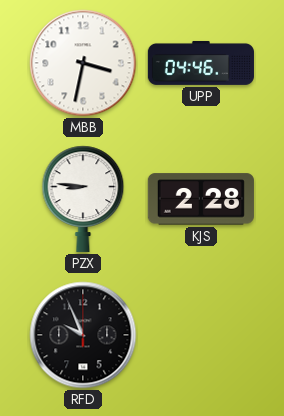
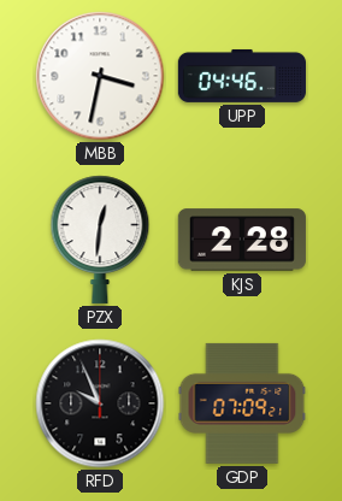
PZX: 8:46 -> 12:31 (100, 240)
GDP: none -> 07:09 (242, 403)
